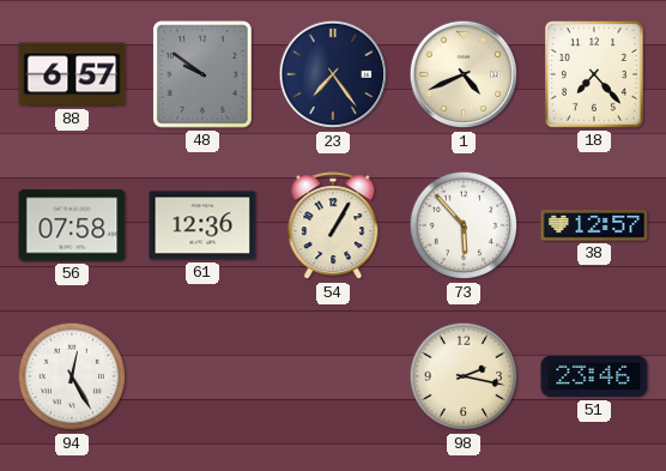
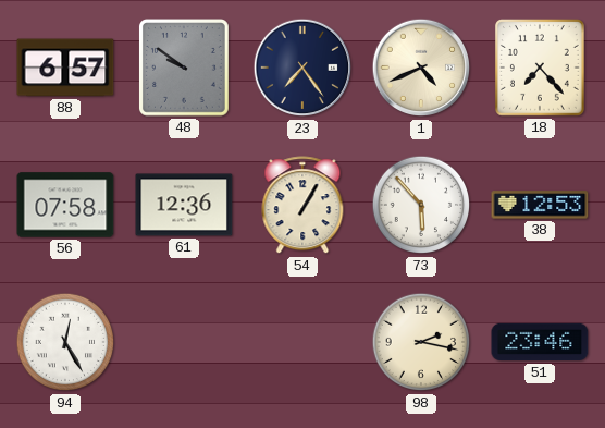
38: 12:57 -> 12:53 (540, 205)
